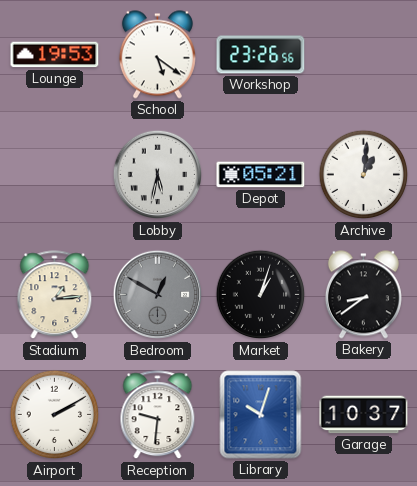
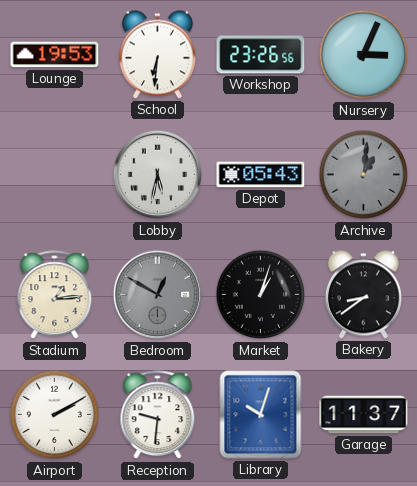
School: 5:21 -> 6:31 (157, 55)
Nursery: none -> 3:04 (364, 55)
Depot: 05:21 -> 05:43 (261, 175)
Archive dial: white -> grey (364, 175)
Garage: 10:37 -> 11:37 (364, 415)
